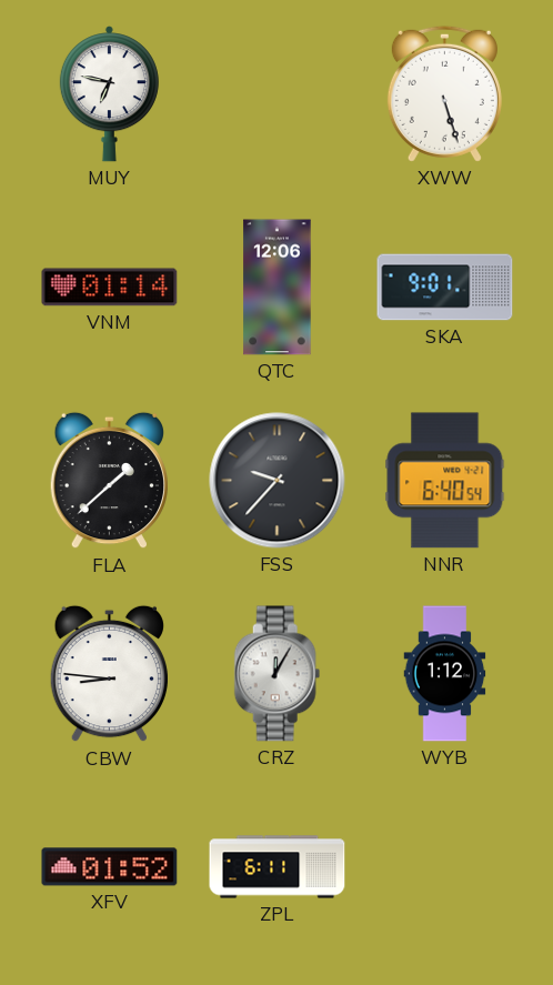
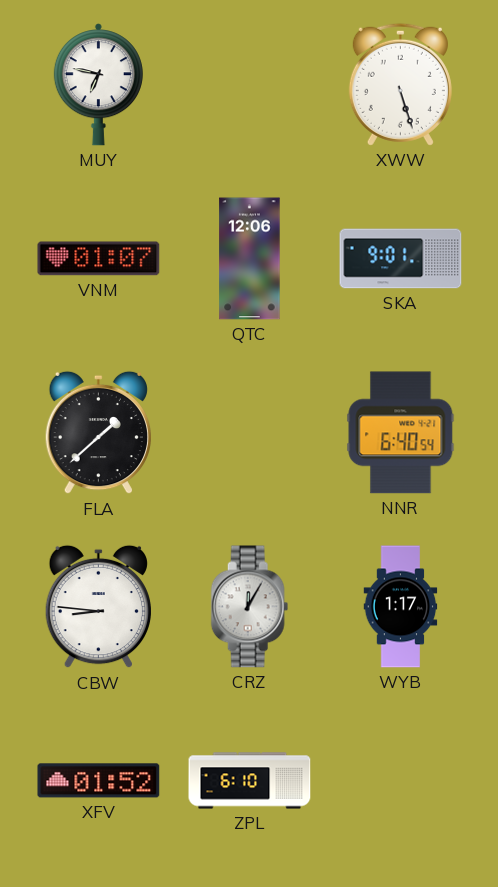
VNM: 01:14 -> 01:07 (99, 259)
FSS: 9:37 -> none (278, 481)
WYB: 1:12 -> 1:17 (401, 607)
ZPL: 6:11 -> 6:10 (250, 781)
